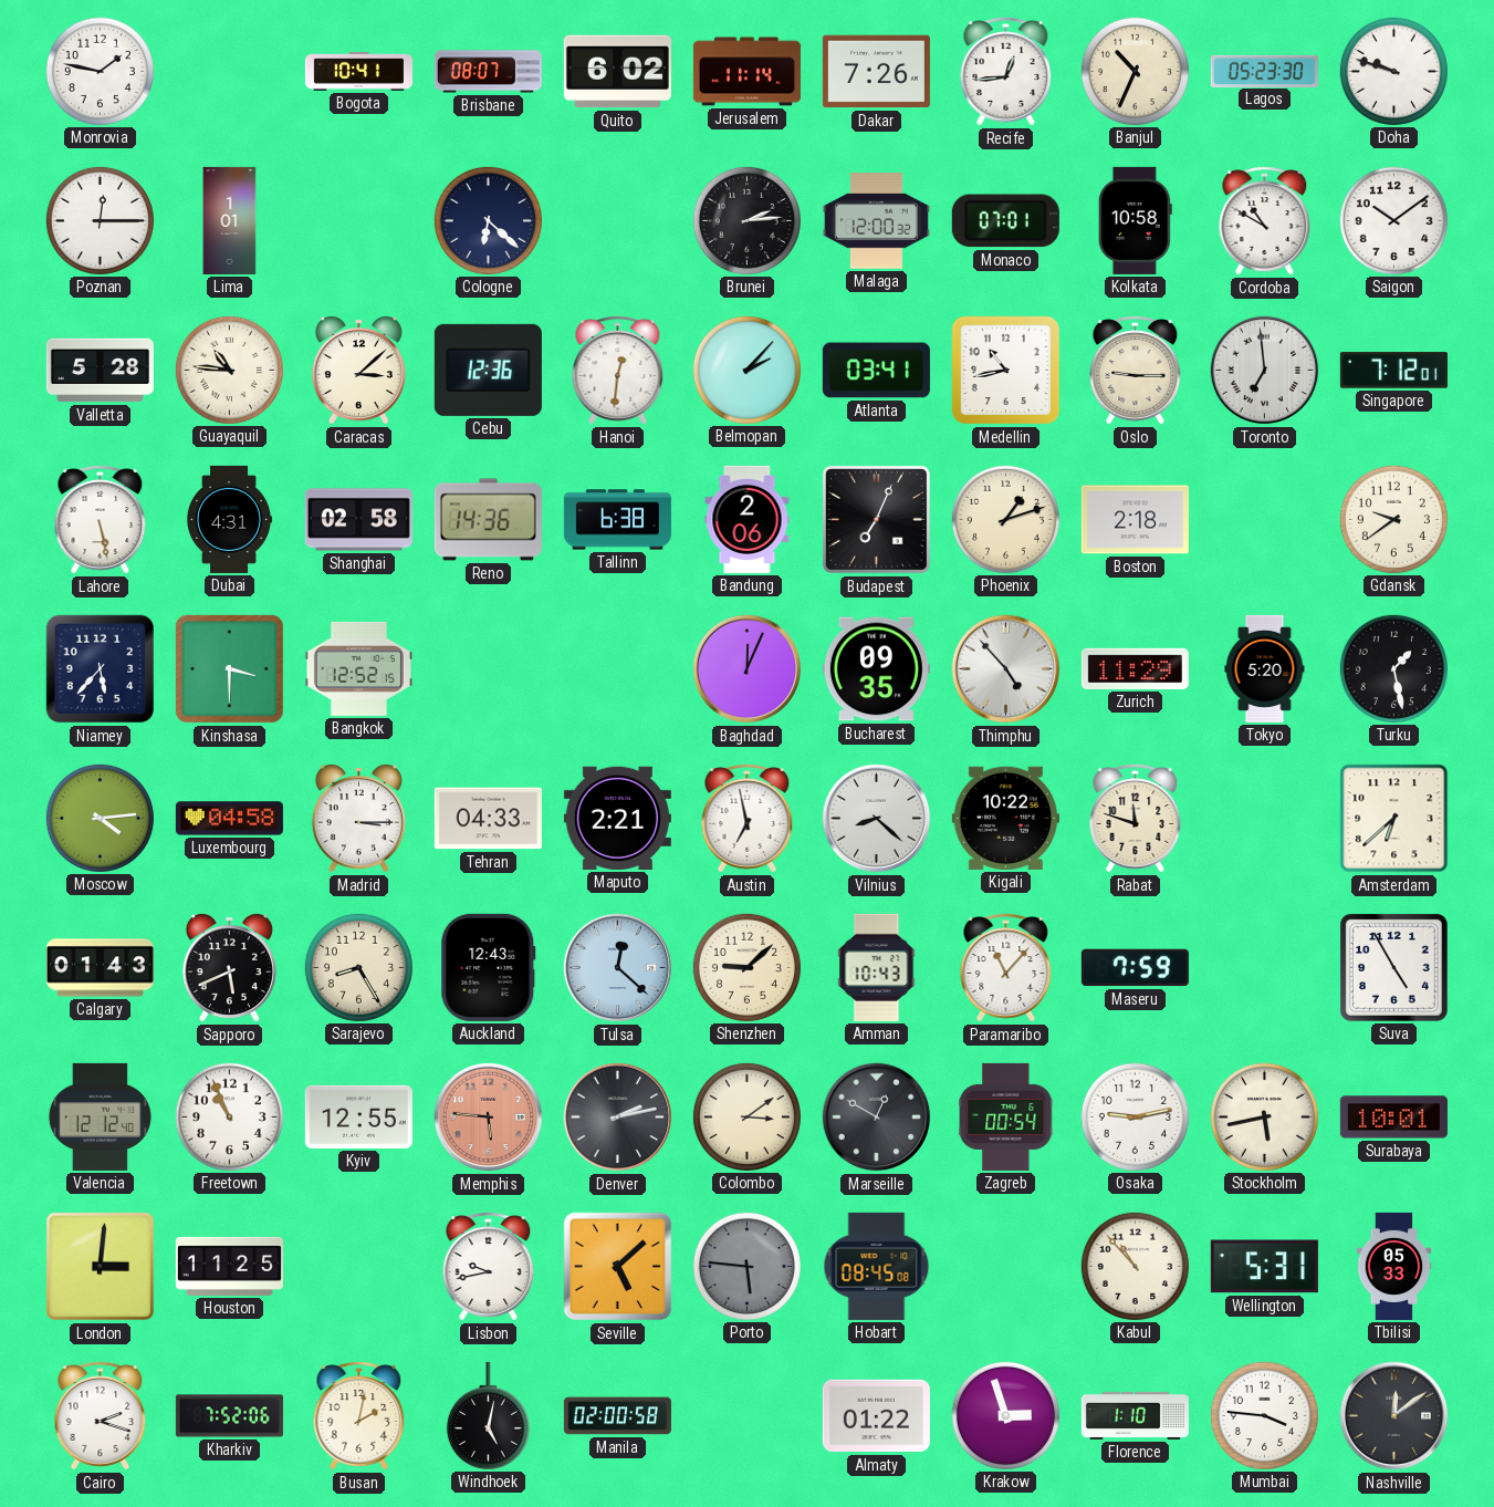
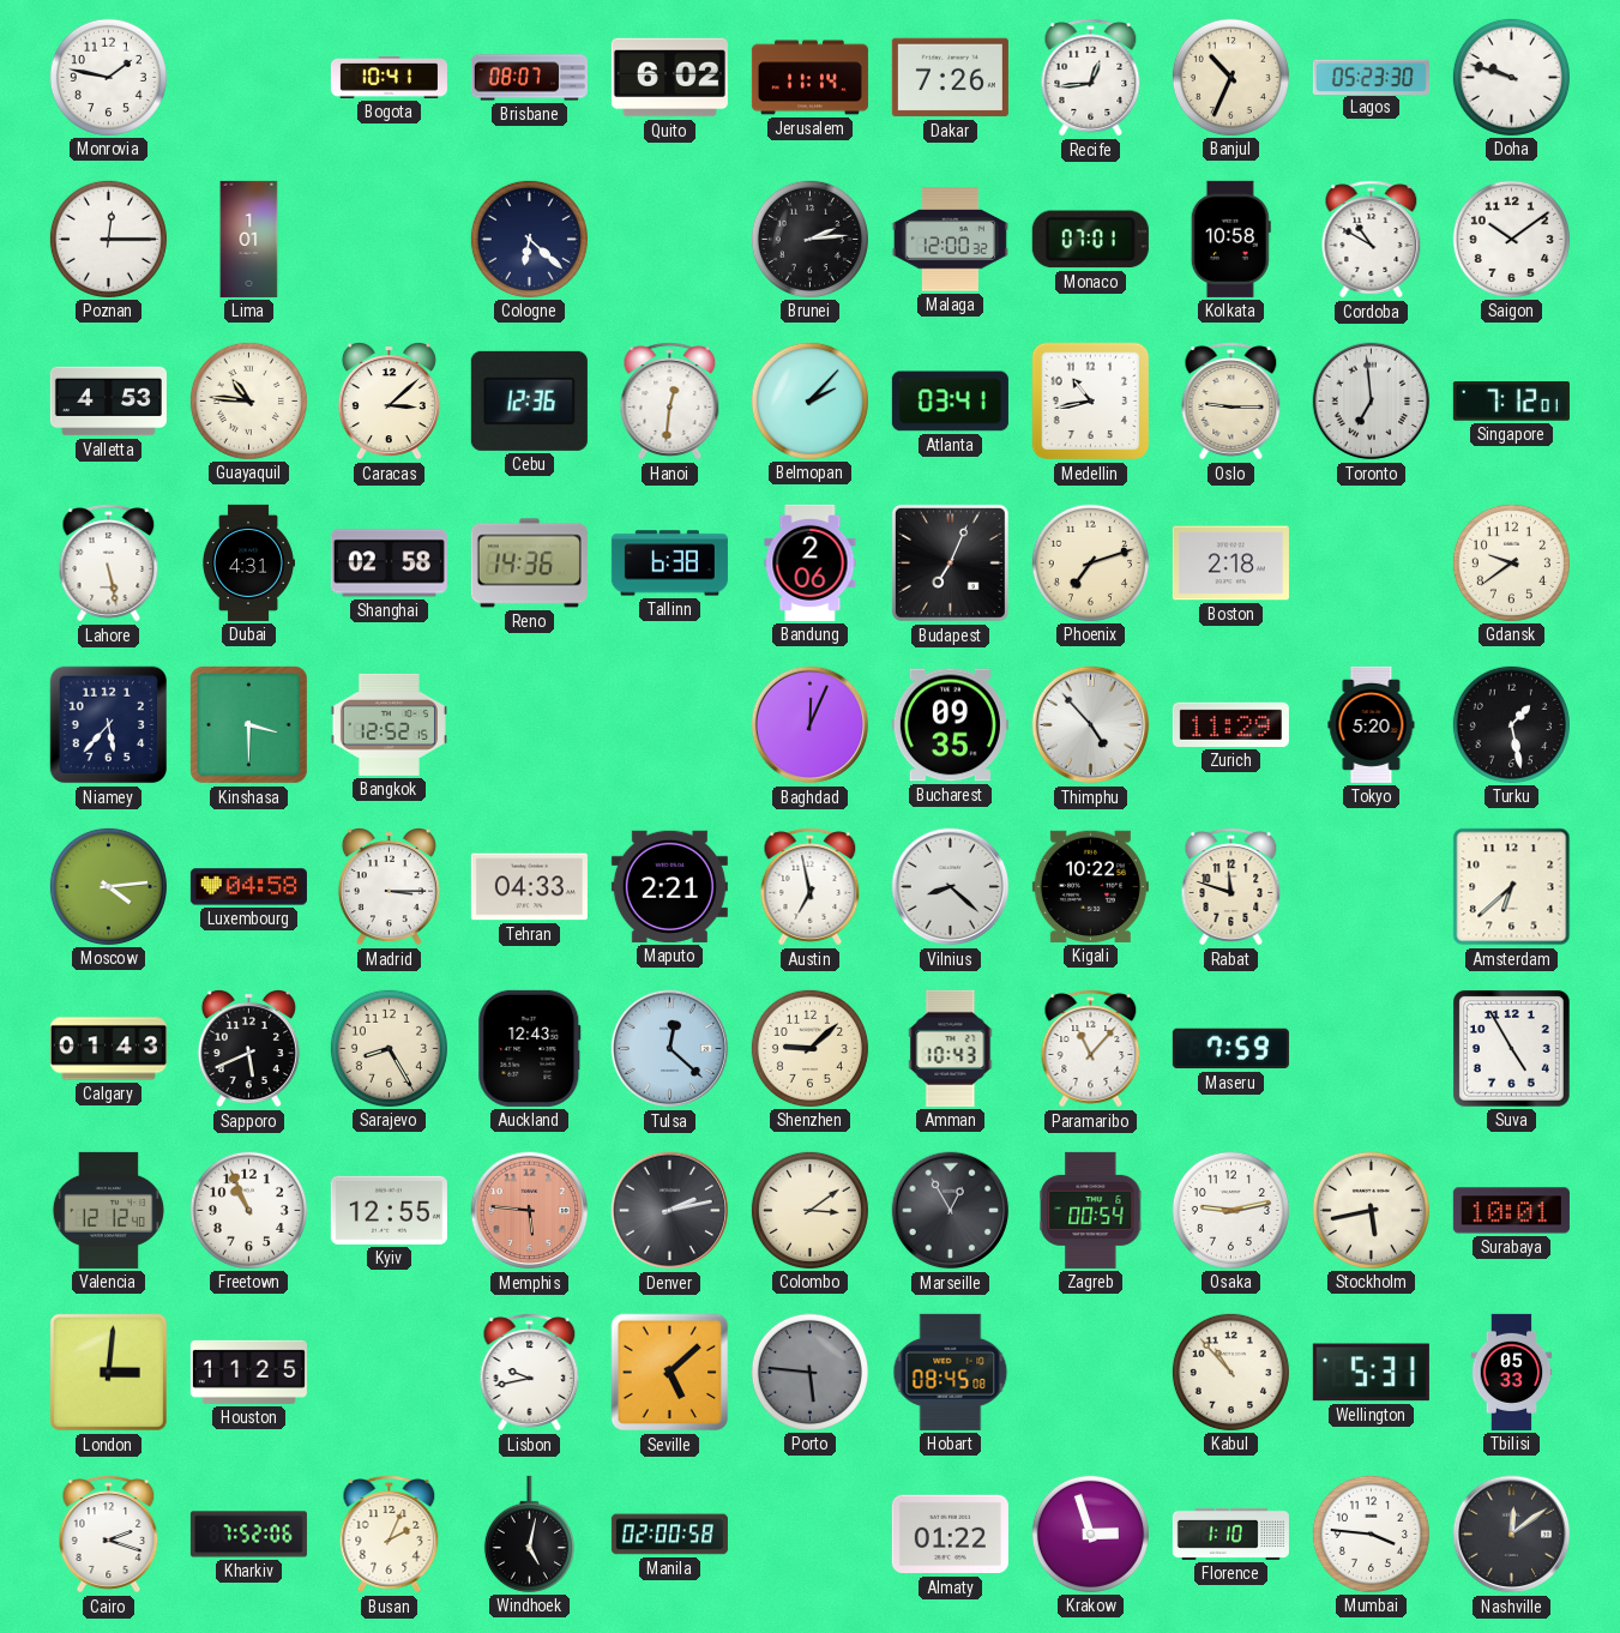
Valletta: 5:28 -> 4:53 (108, 402)
Phoenix: 1:12 -> 7:12 (1090, 562)
Marseille: 12:50 -> 12:55 (951, 1211)
Busan: 2:02 -> 2:04 (390, 1535)
